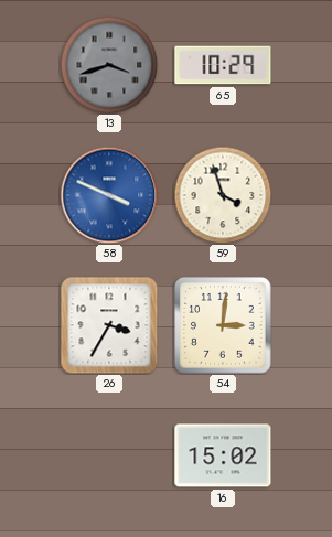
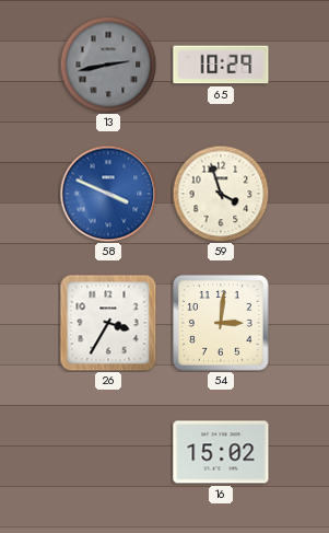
13: 3:42 -> 2:43 (108, 65)
